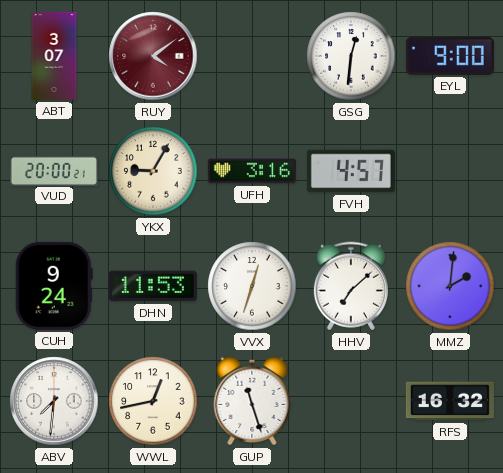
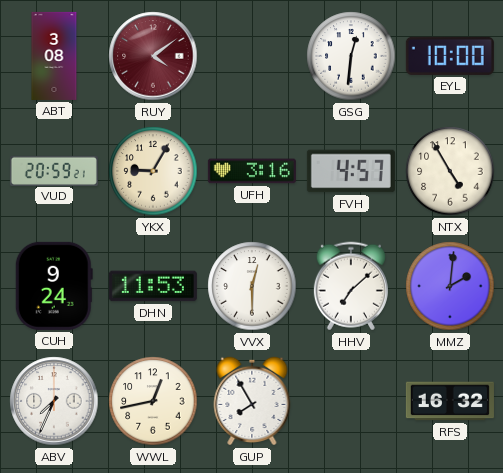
ABT: 3:07 -> 3:08 (54, 56)
EYL: 9:00 -> 10:00 (450, 56)
VUD: 20:00 -> 20:59 (54, 170)
NTX: none -> 4:55 (450, 171)
VVX: 12:33 -> 12:30 (252, 286)
ABV: 7:31 -> 7:34 (54, 401)
GUP: 11:27 -> 7:55 (252, 401)
